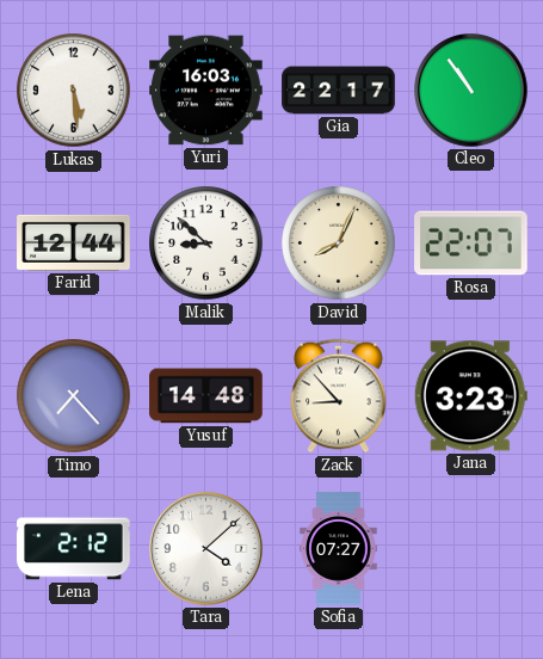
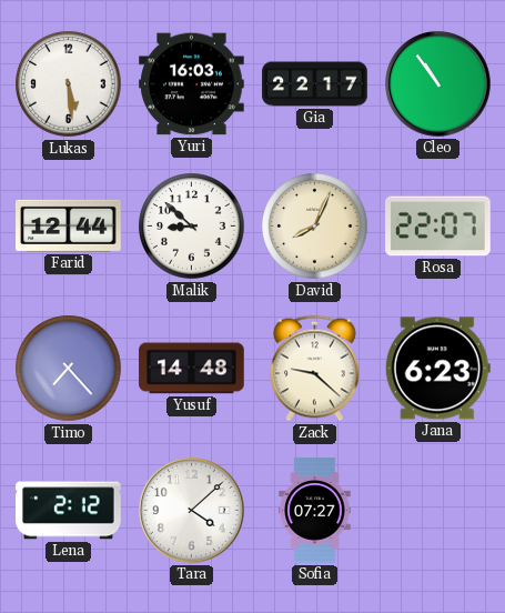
Zack: 8:53 -> 9:22 (315, 369)
Jana: 3:23 -> 6:23 (437, 369)
